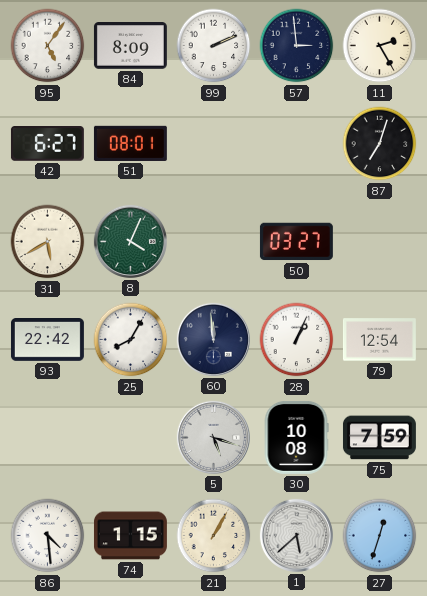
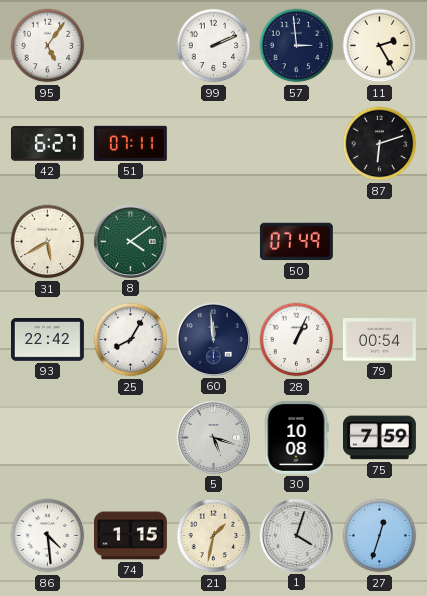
84: 8:09 -> none (130, 46)
51: 08:01 -> 07:11 (130, 143)
87: 7:03 -> 6:12 (380, 144)
8: 4:04 -> 4:09 (130, 241)
50: 03:27 -> 07:49 (296, 242)
79: 12:54 -> 00:54 (379, 340)
21: 1:05 -> 1:32 (214, 536)
1: 5:38 -> 4:03 (296, 535)
